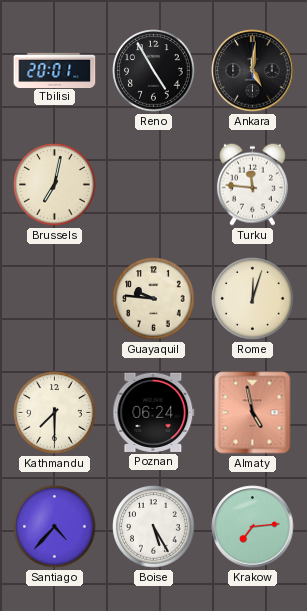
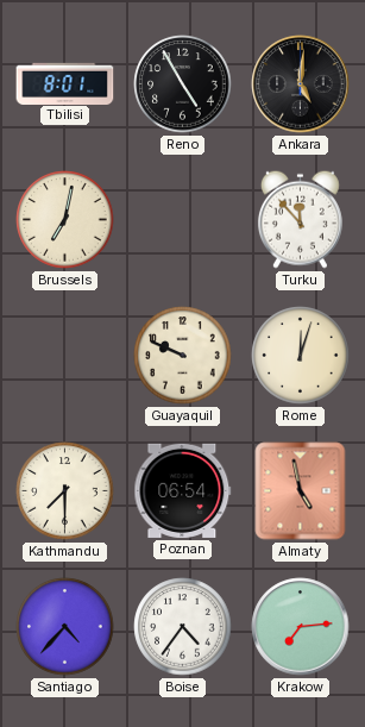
Tbilisi: 20:01 -> 8:01 (65, 83)
Turku: 11:46 -> 11:53 (300, 219)
Guayaquil: 9:46 -> 9:49 (183, 356)
Poznan: 06:24 -> 06:54 (183, 490)
Boise: 5:25 -> 4:36 (183, 627)
